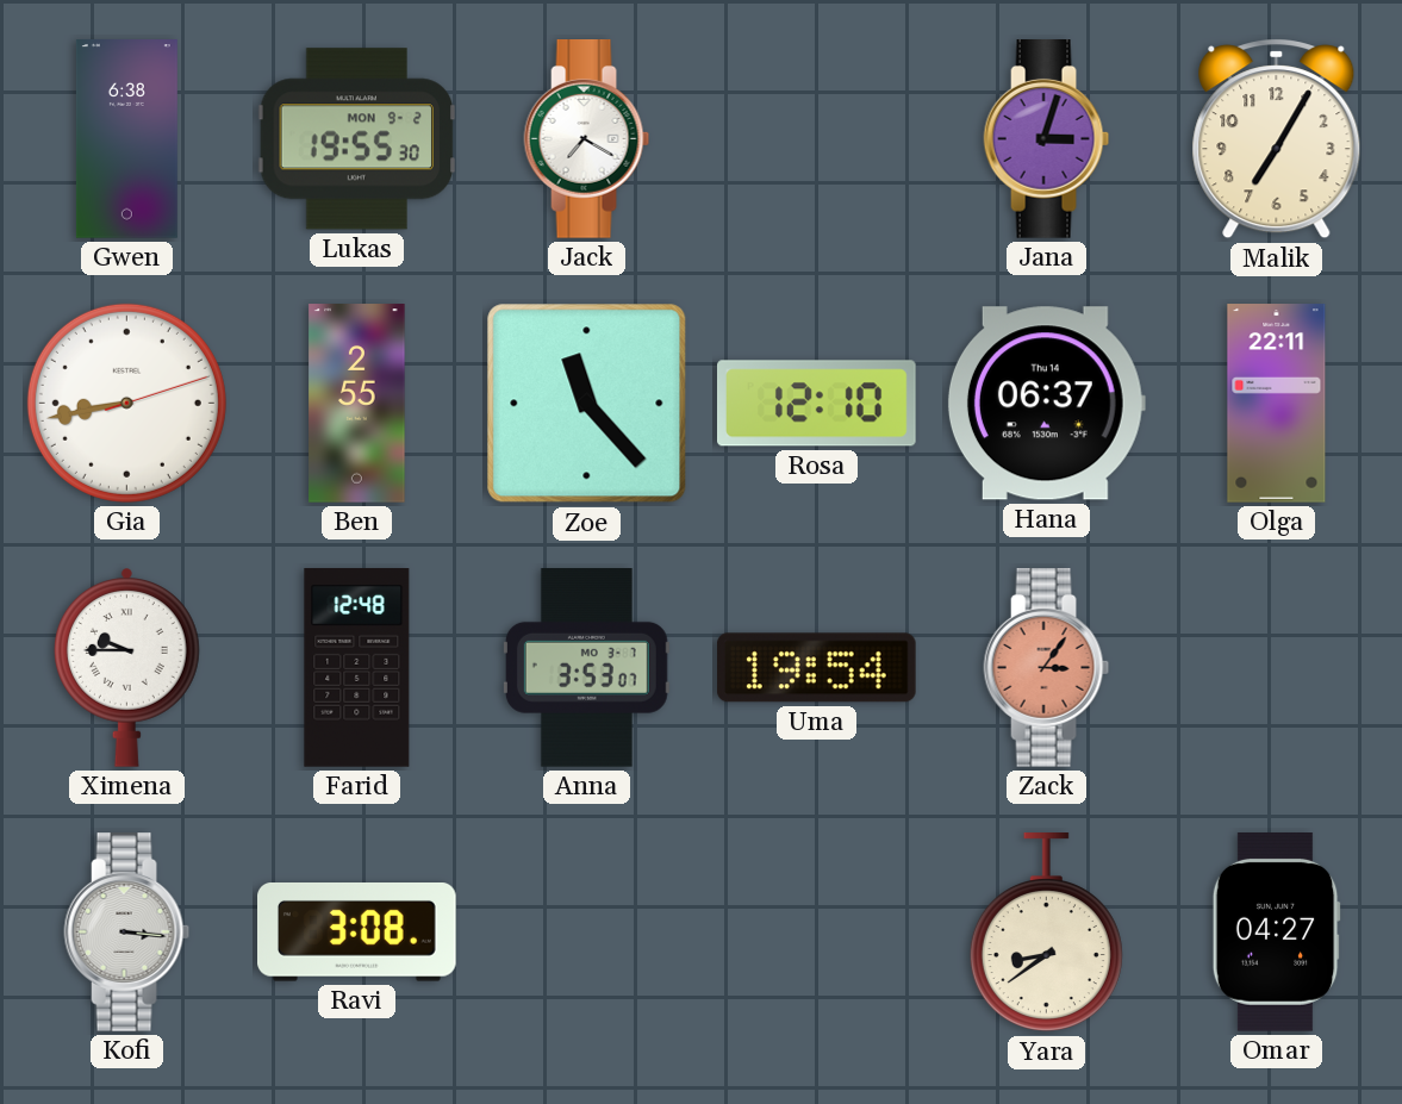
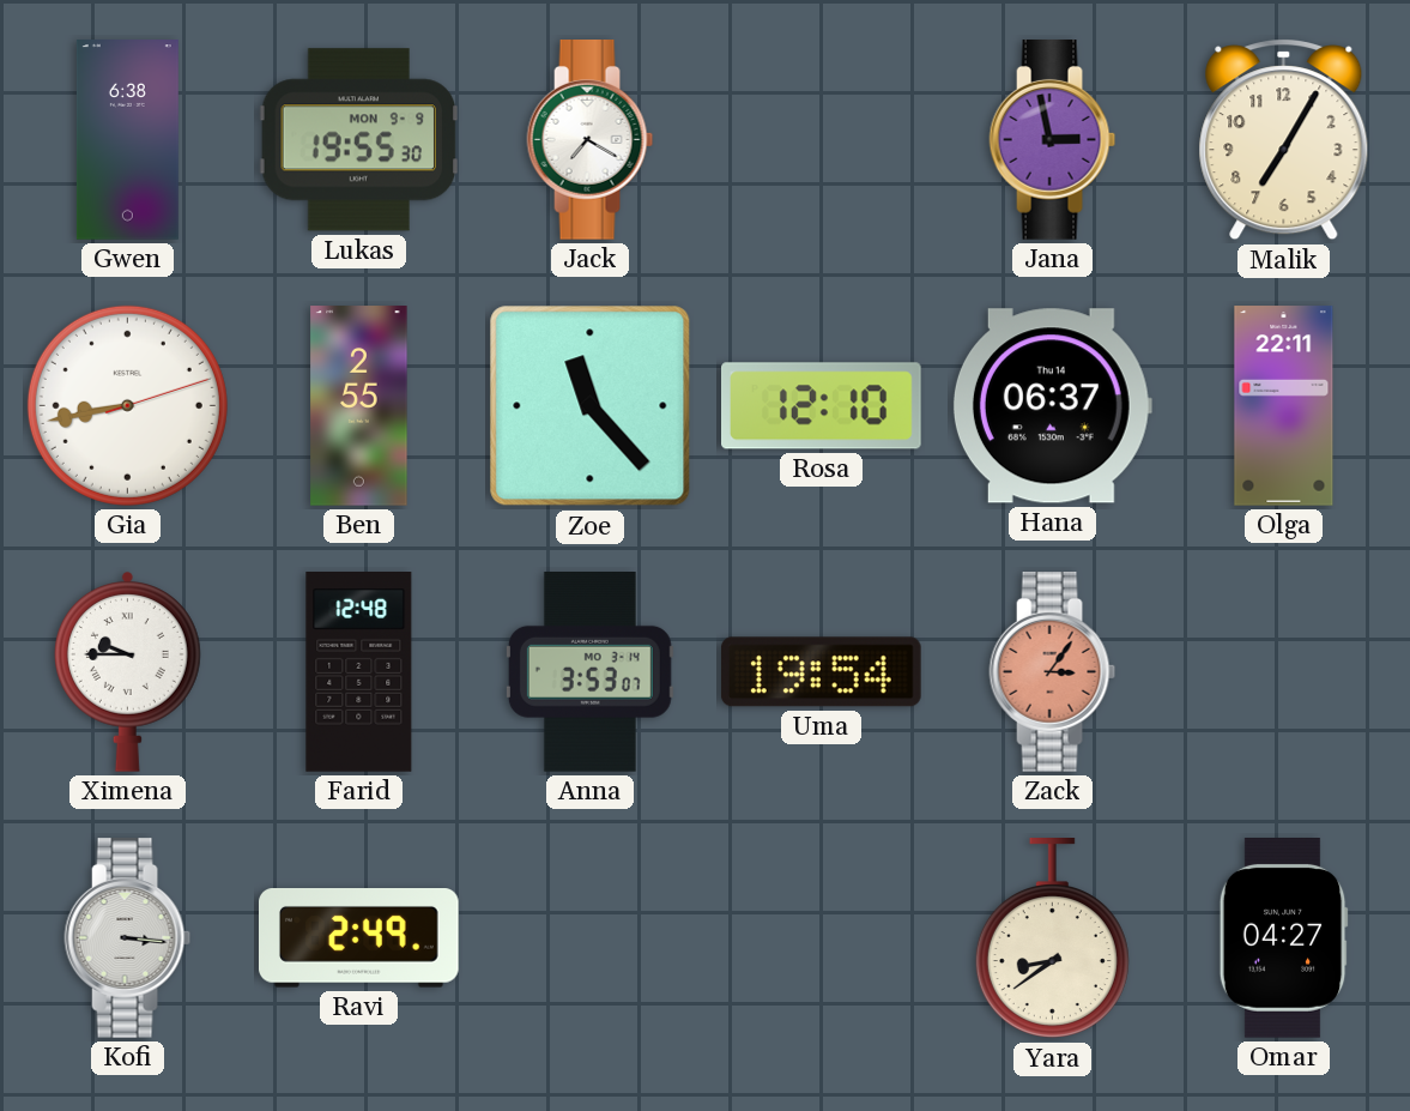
Lukas date: MON 9-2 -> MON 9-9 (359, 140)
Jana: 3:03 -> 2:58 (1053, 140)
Anna date: MO 3-7 -> MO 3-14 (589, 672)
Ravi: 3:08 -> 2:49 (359, 938)
